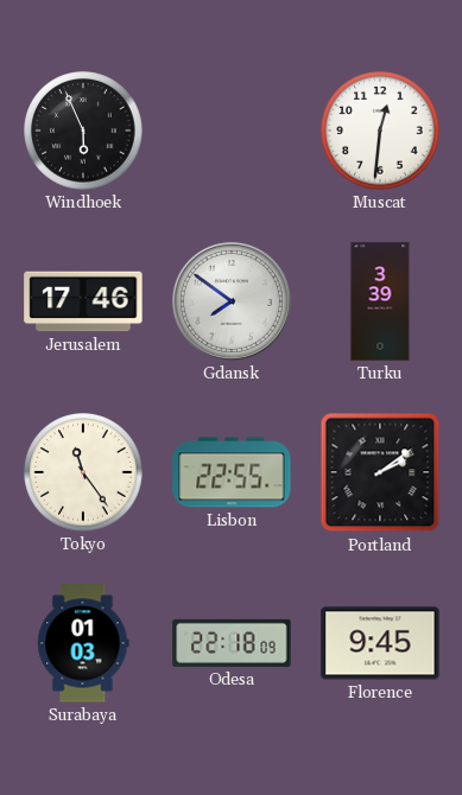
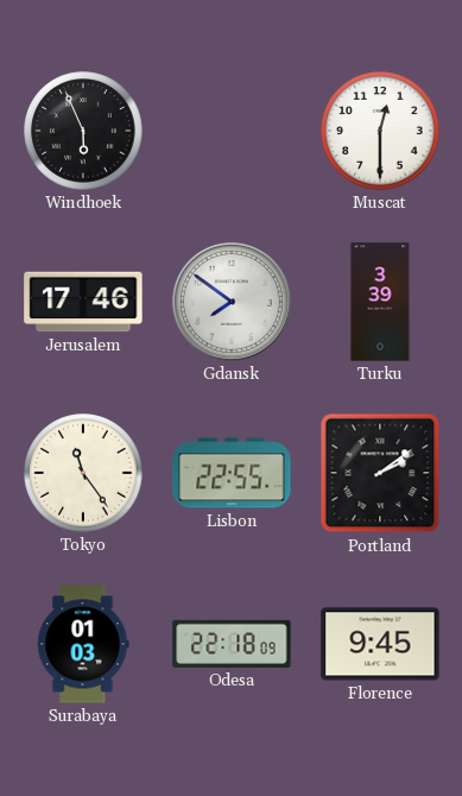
Muscat: 12:31 -> 12:30 (380, 131)
